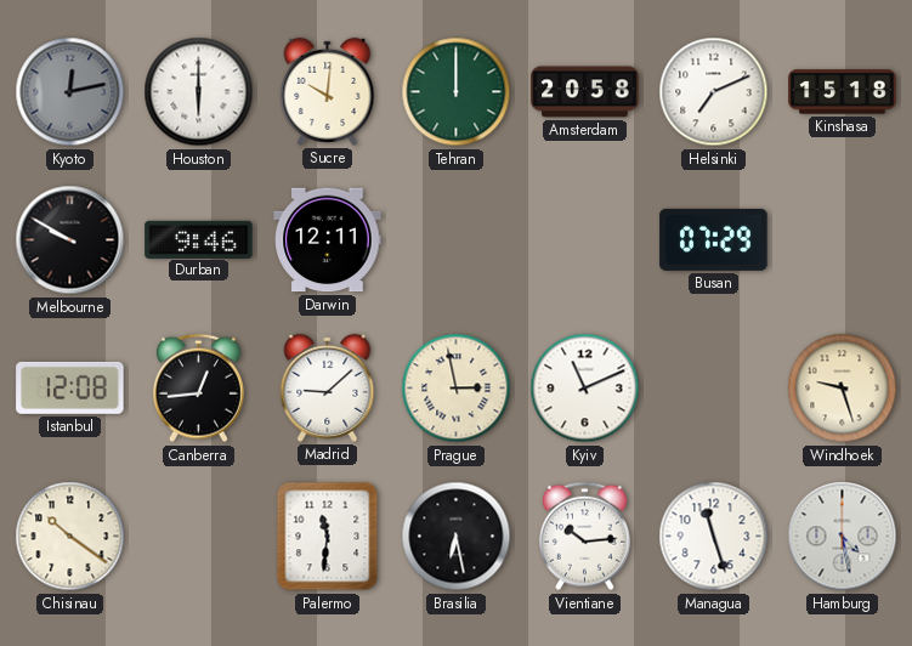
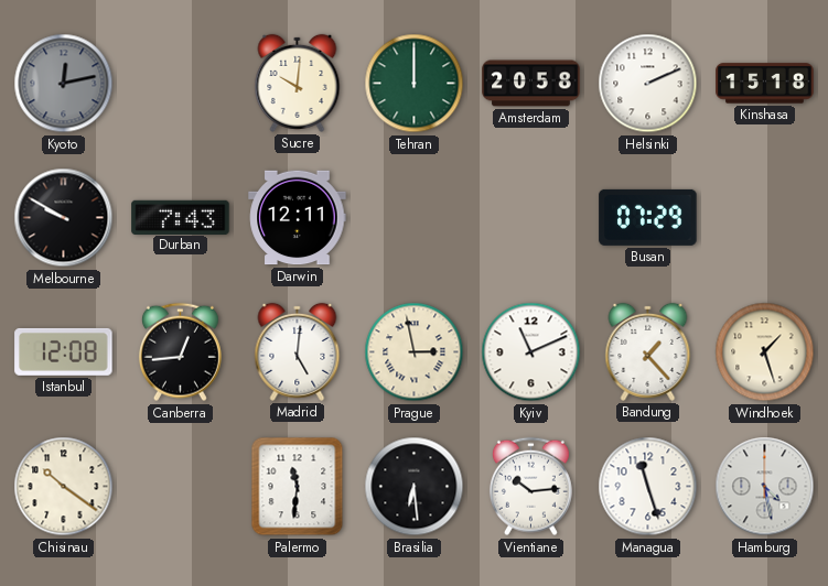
Houston: 6:00 -> none (199, 92)
Helsinki: 7:11 -> 2:11 (648, 84)
Durban: 9:46 -> 7:43 (181, 217)
Madrid: 9:08 -> 5:01 (298, 351)
Bandung: none -> 1:23 (648, 351)
Windhoek: 9:27 -> 1:27 (765, 352)
Brasilia: 6:28 -> 6:29 (415, 487)
